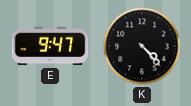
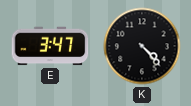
E: 9:47 -> 3:47 (50, 46)
